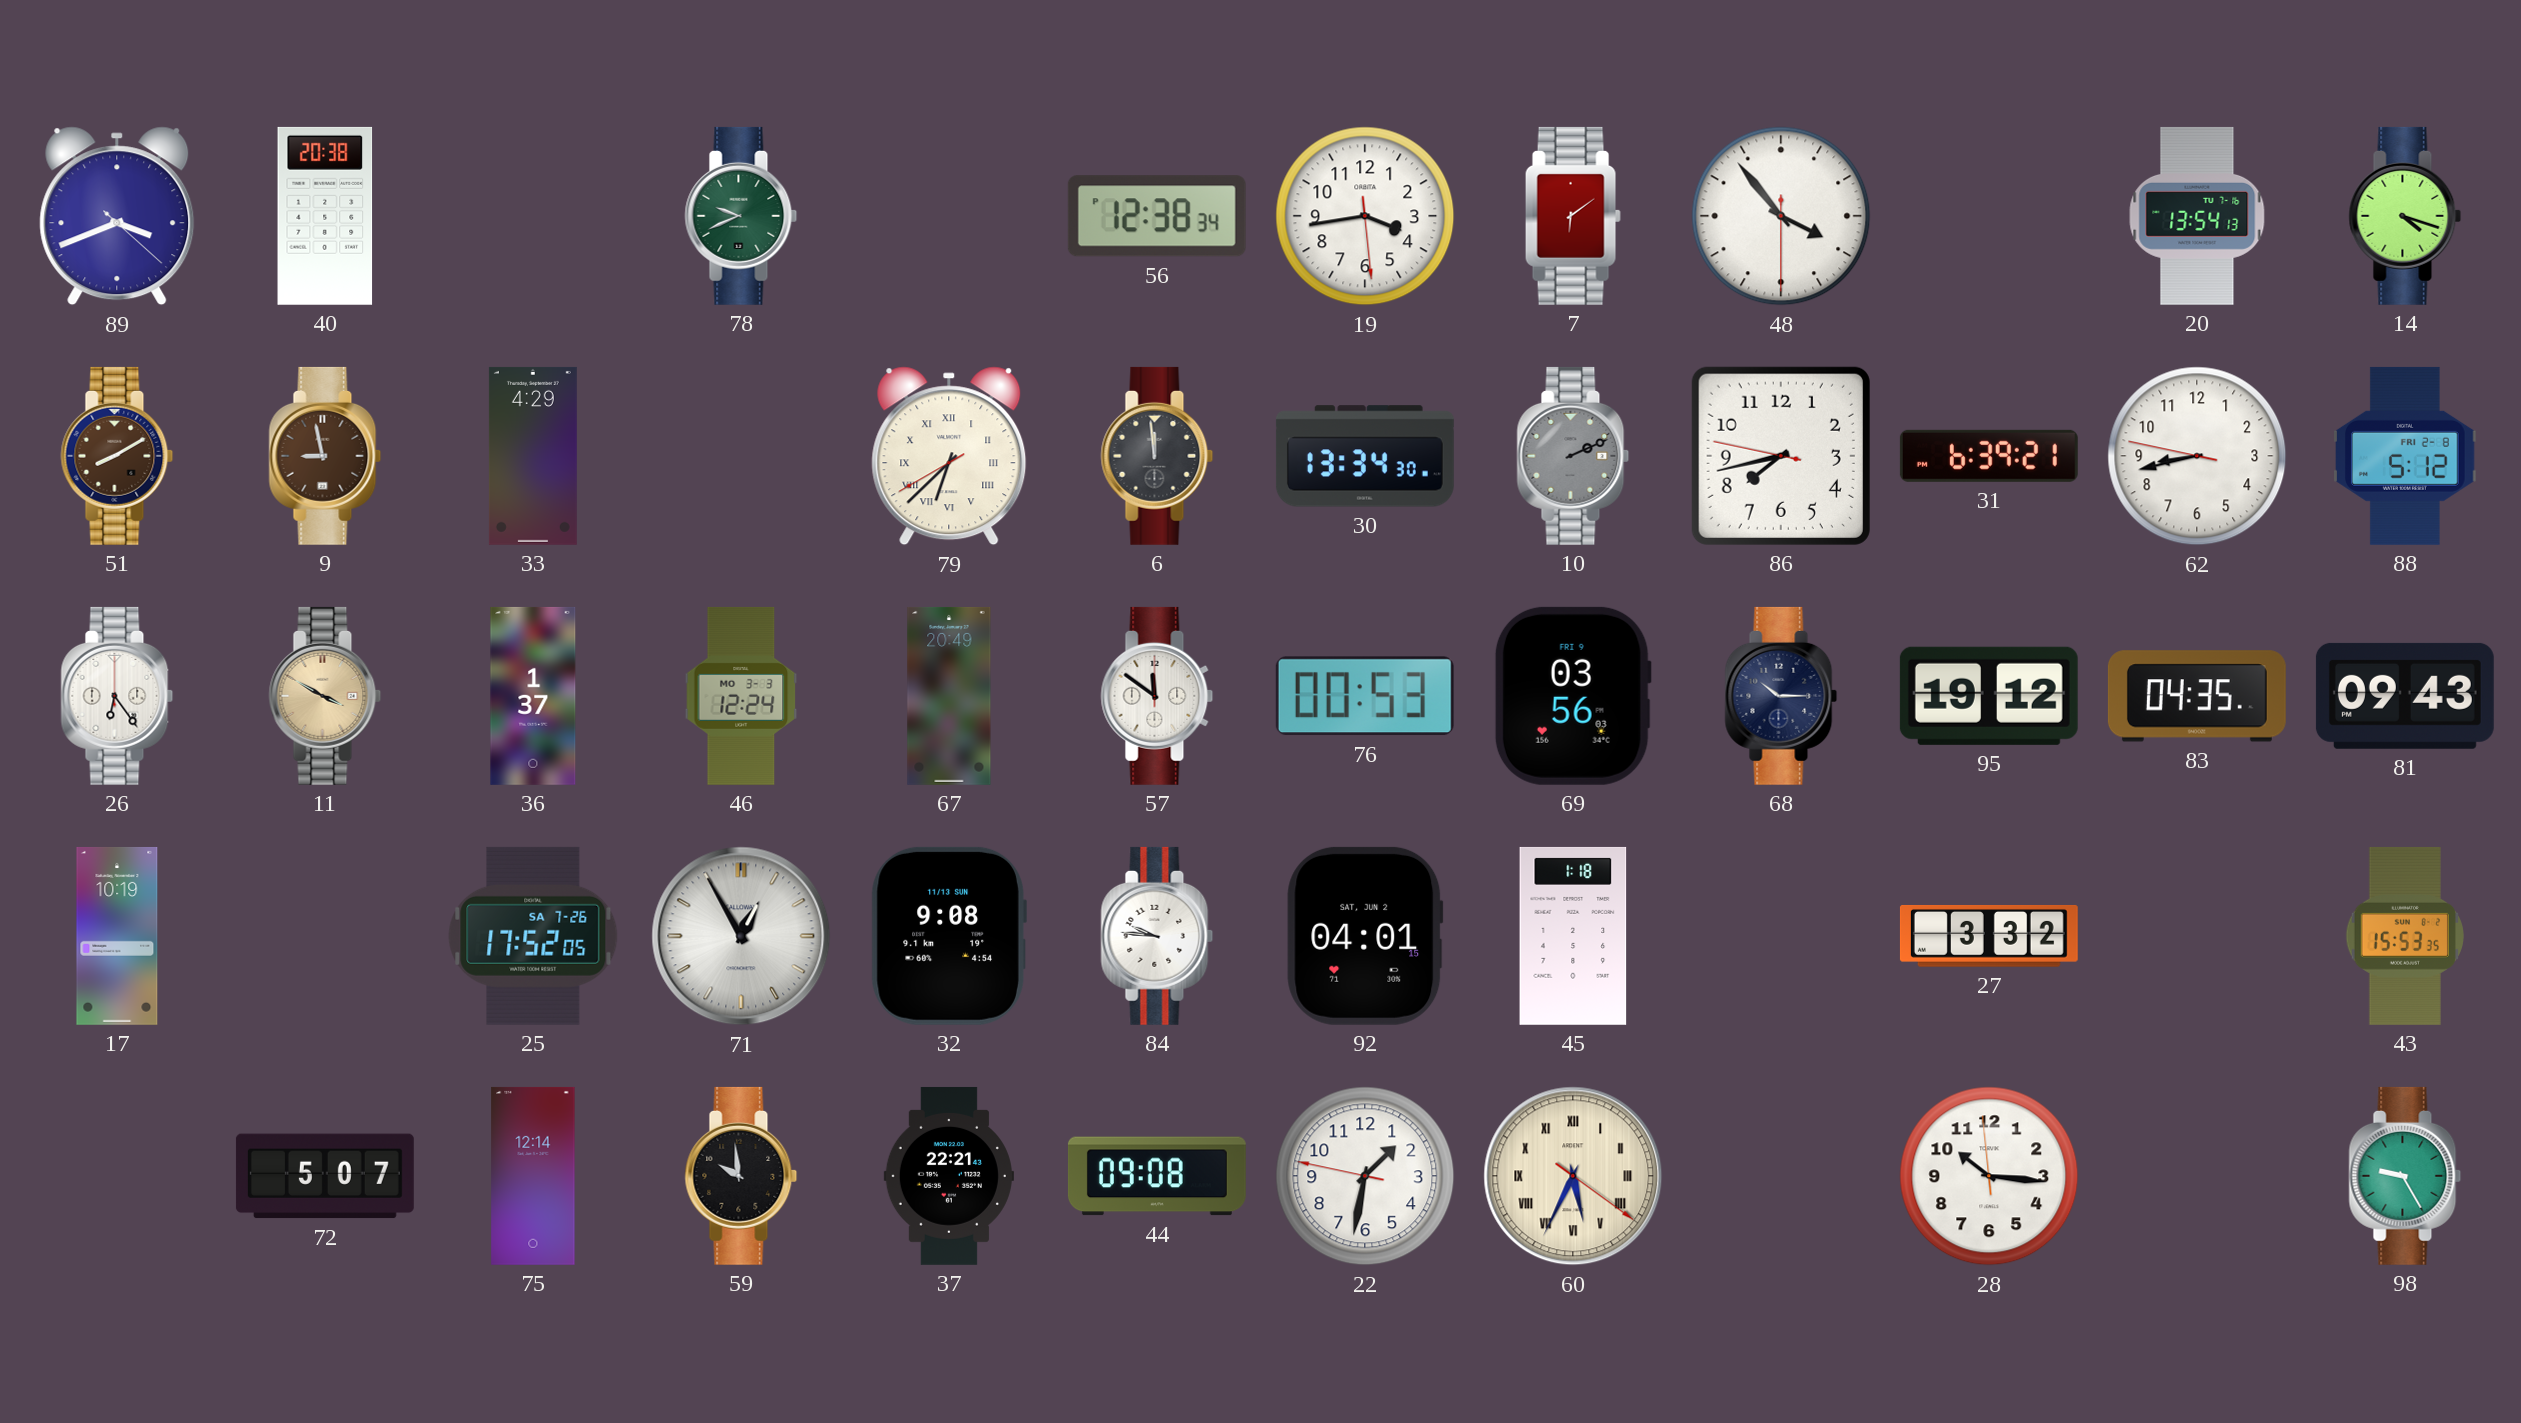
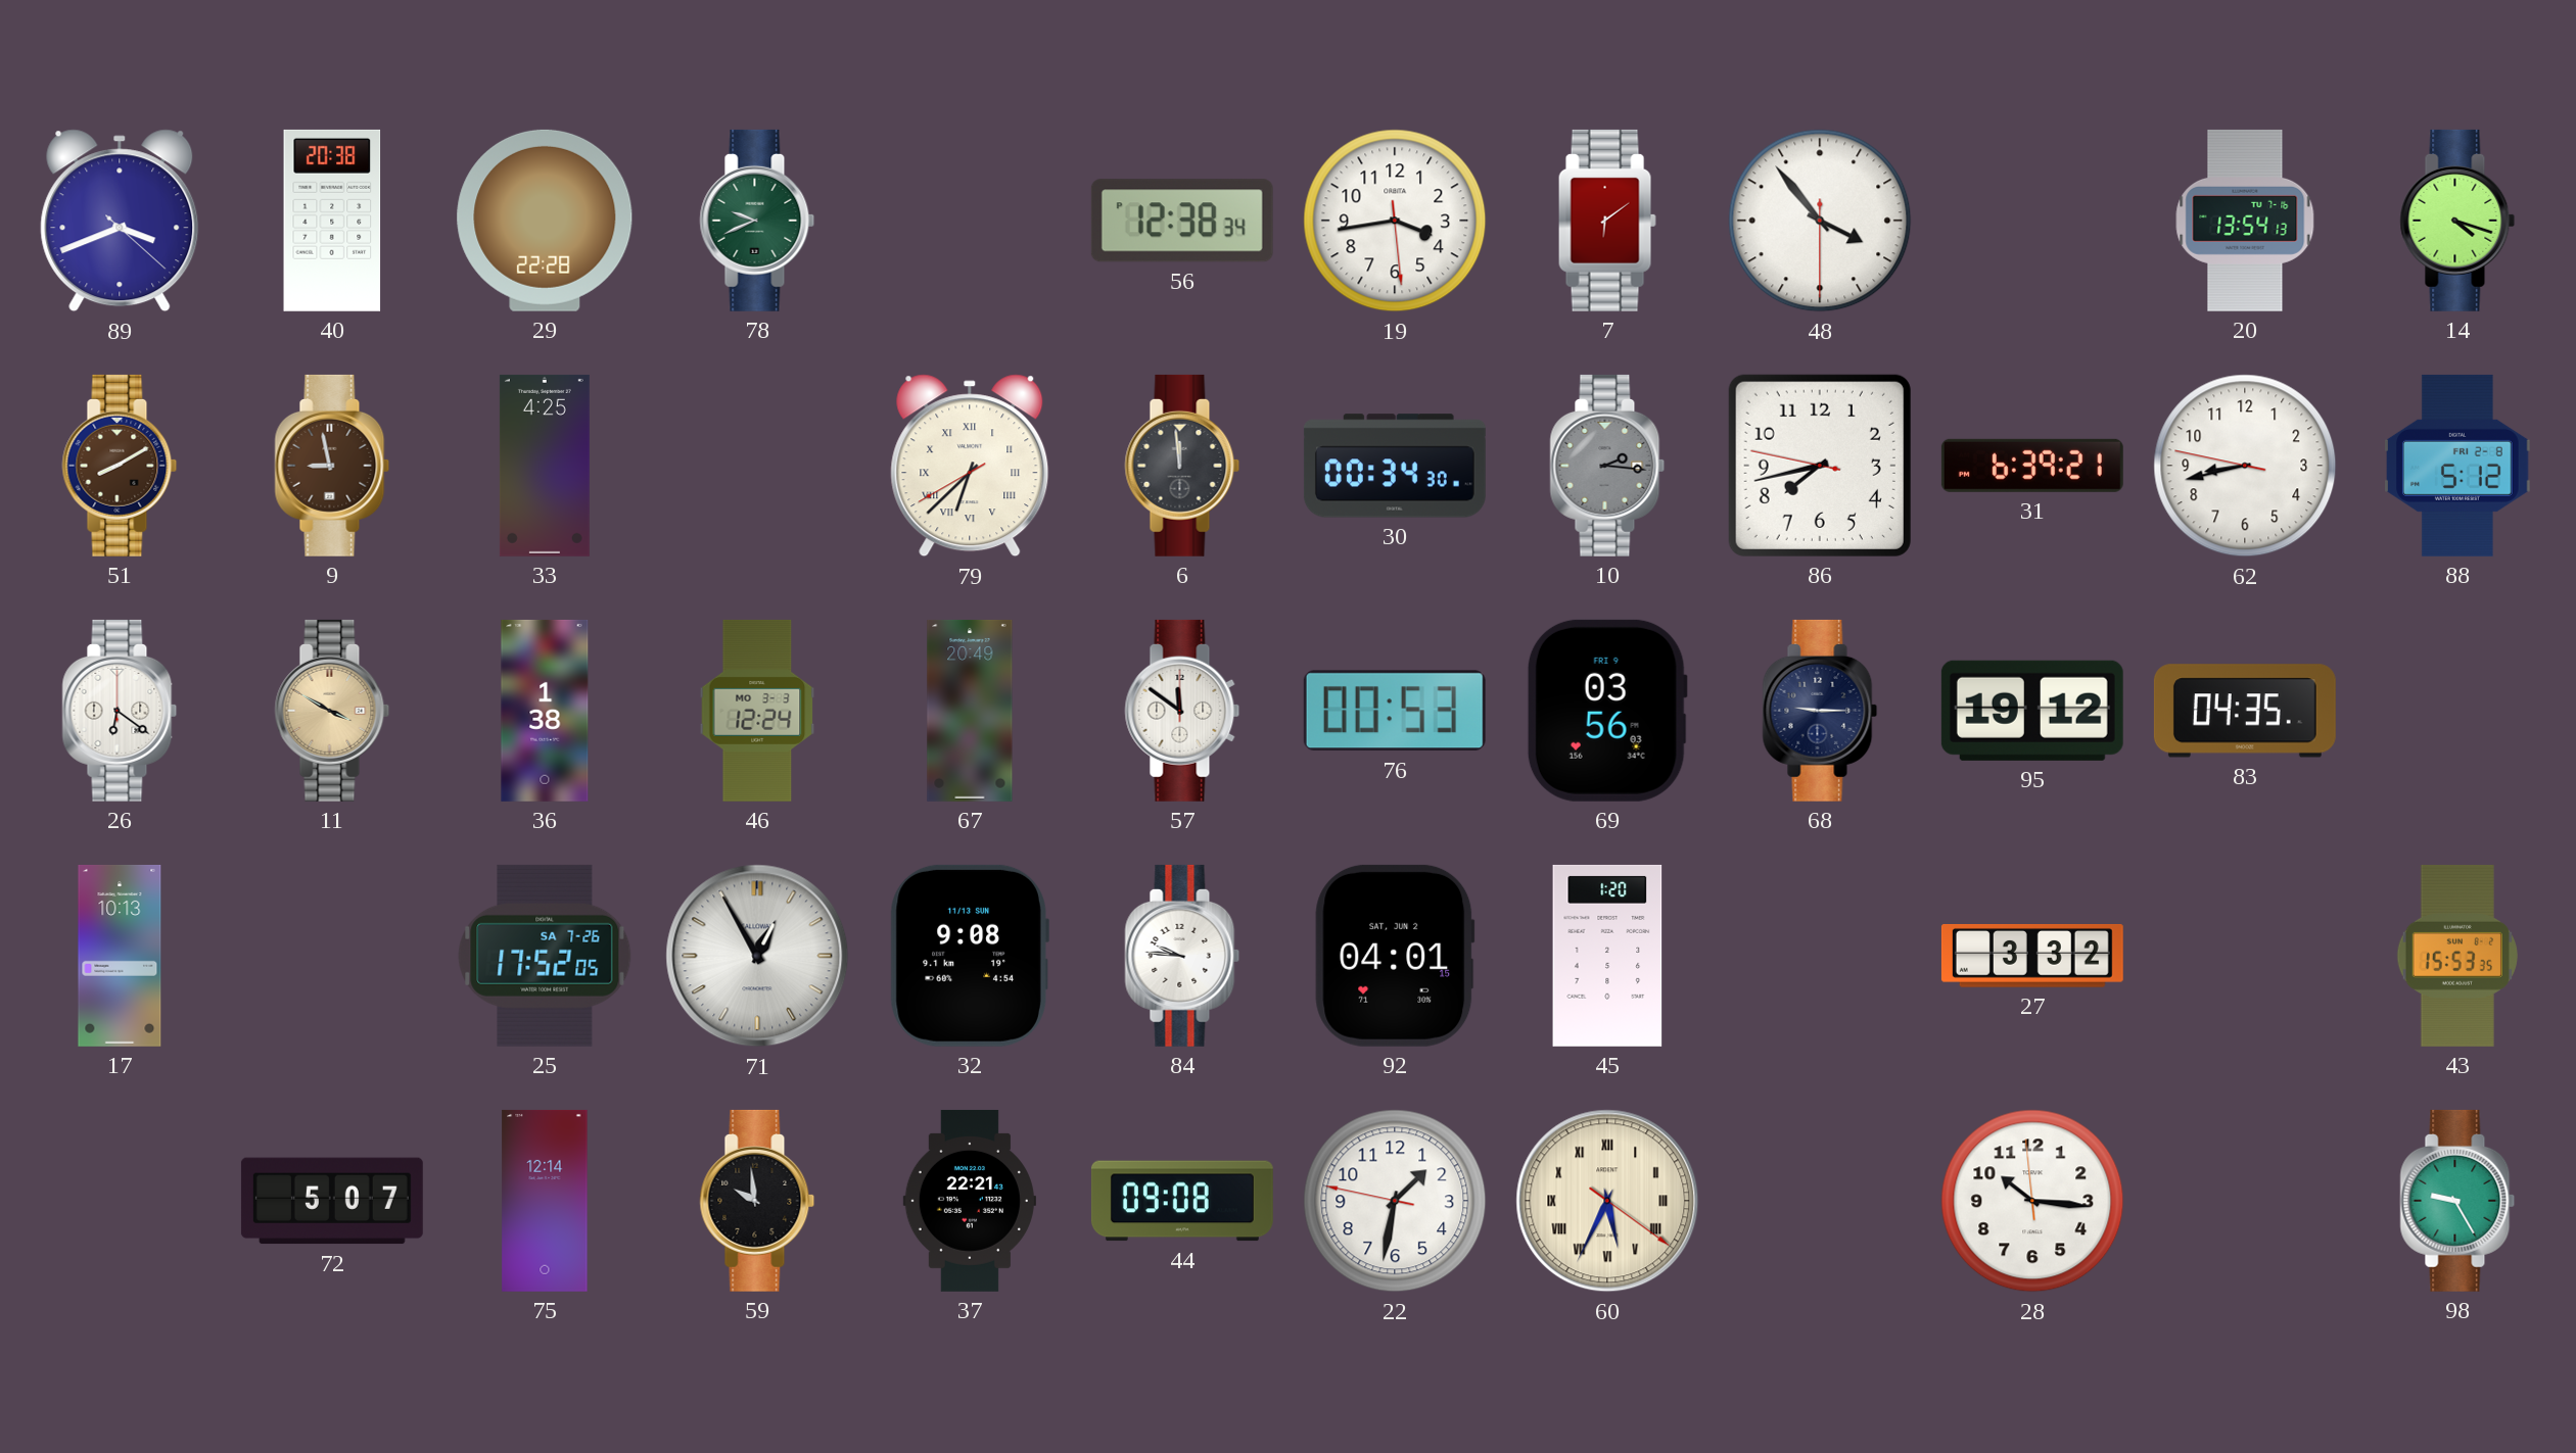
29: none -> 22:28 (545, 221)
33: 4:29 -> 4:25 (545, 466)
30: 13:34 -> 00:34 (1395, 466)
10: 2:11 -> 2:16 (1607, 466)
26: 6:24 -> 6:21 (120, 711)
36: 1:37 -> 1:38 (545, 711)
68: 10:15 -> 9:15 (1820, 711)
81: 09:43 -> none (2405, 696)
17: 10:19 -> 10:13 (120, 956)
45: 1:18 -> 1:20 (1607, 956)
